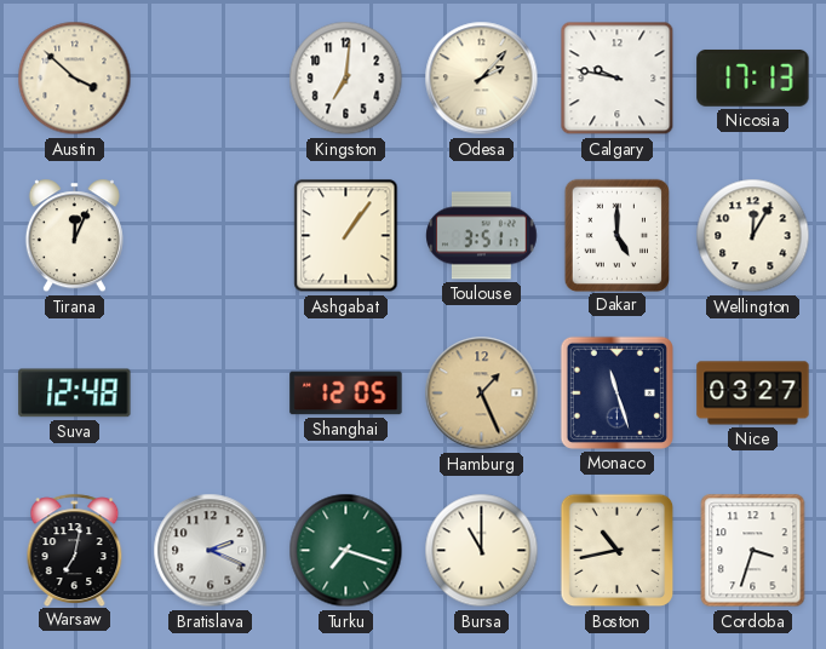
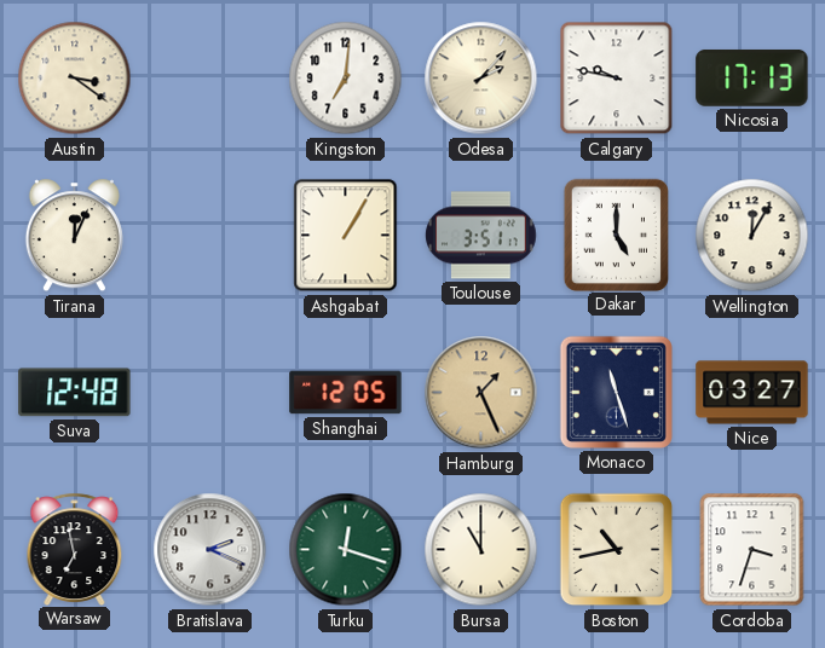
Austin: 3:52 -> 3:21 (75, 79)
Ashgabat: 1:06 -> 1:05 (346, 236)
Warsaw: 7:02 -> 6:58 (75, 549)
Turku: 7:18 -> 12:18 (346, 550)
